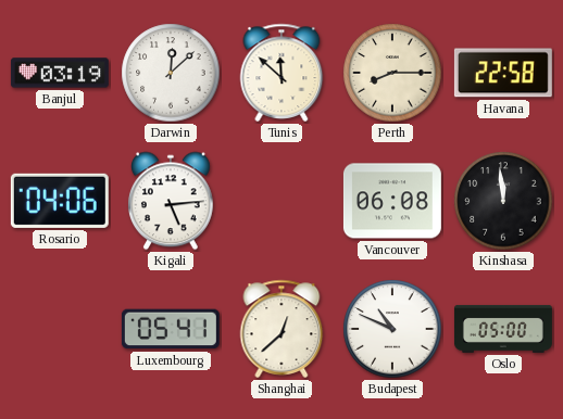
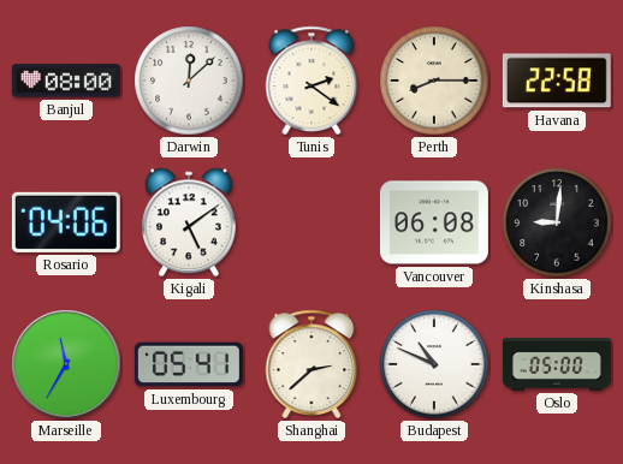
Banjul: 03:19 -> 08:00 (66, 81)
Tunis: 11:52 -> 2:21 (311, 81)
Kigali: 5:14 -> 5:09 (189, 222)
Kinshasa: 11:59 -> 9:01 (557, 222)
Marseille: none -> 11:35 (66, 364)
Shanghai: 12:38 -> 2:38 (311, 364)
